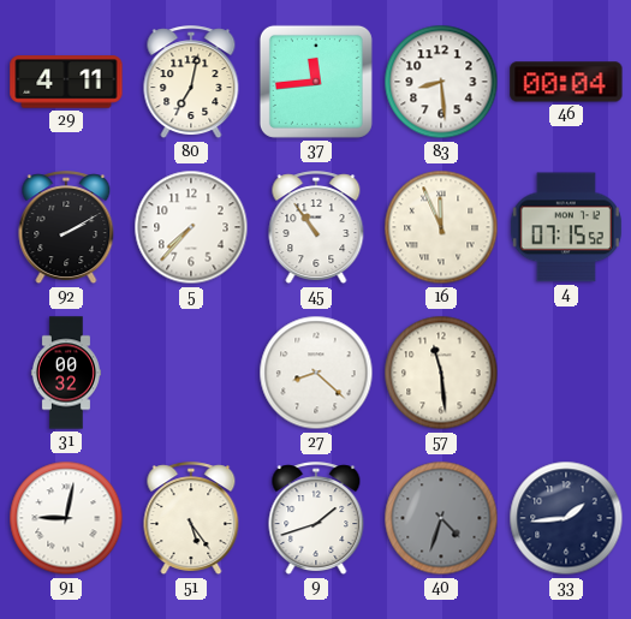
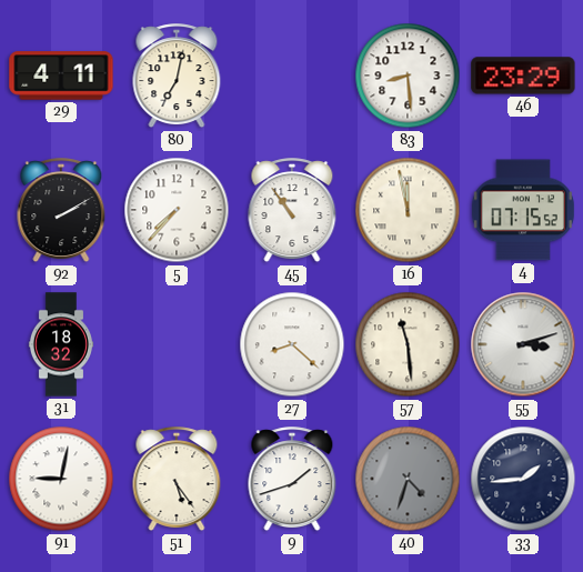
37: 11:44 -> none (316, 82)
46: 00:04 -> 23:29 (523, 76)
16: 11:56 -> 11:58 (408, 210)
31: 00:32 -> 18:32 (61, 344)
55: none -> 3:12 (523, 344)
